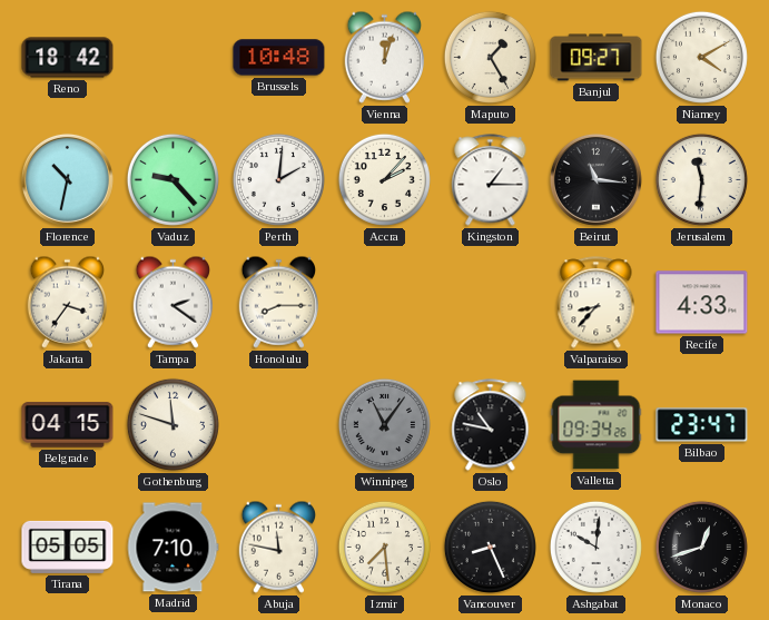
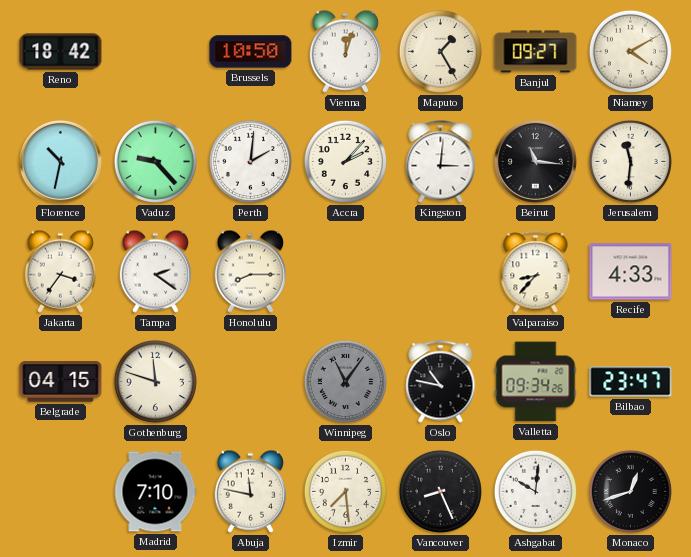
Brussels: 10:48 -> 10:50 (251, 52)
Kingston: 1:15 -> 3:01 (441, 162)
Tirana: 05:05 -> none (68, 547)
